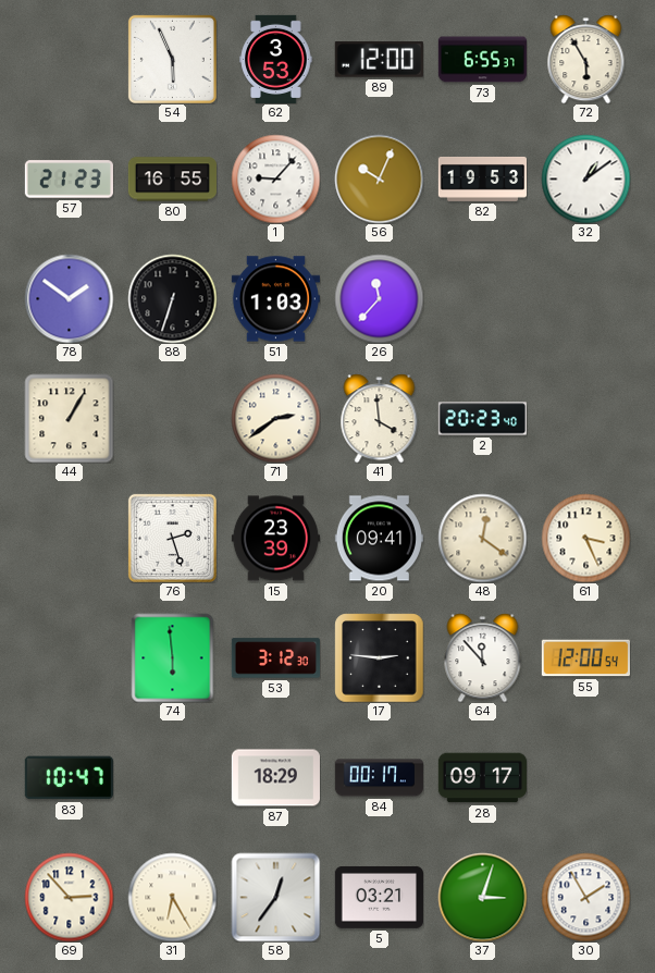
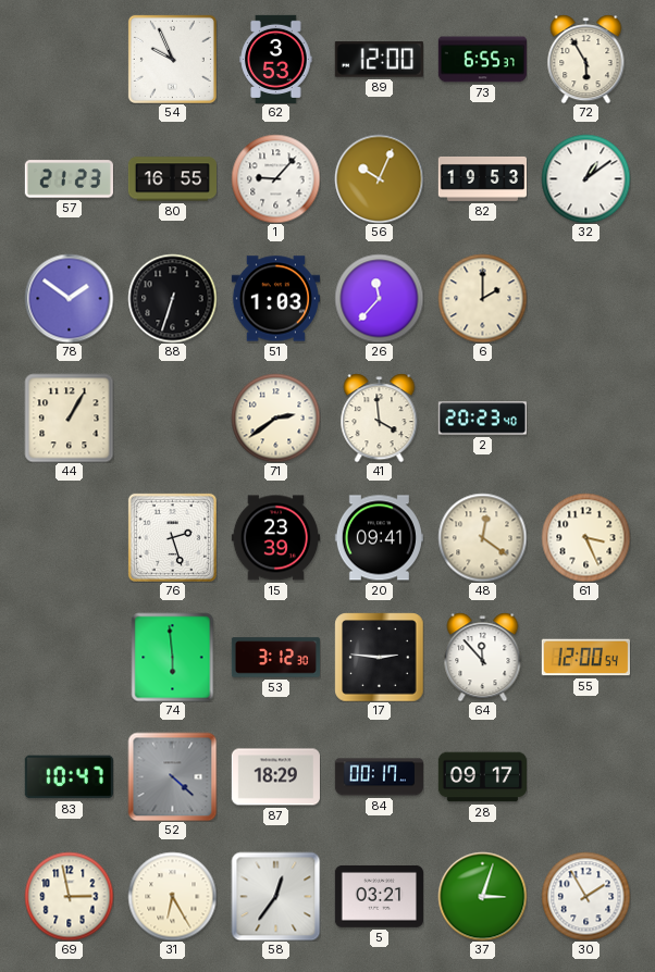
54: 5:56 -> 9:56 (172, 59)
6: none -> 2:00 (482, 298)
52: none -> 4:22 (172, 776)
69: 2:53 -> 2:58 (69, 896)
